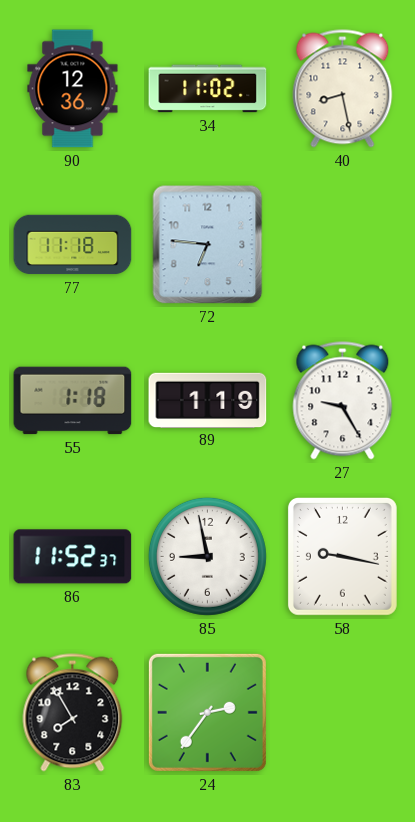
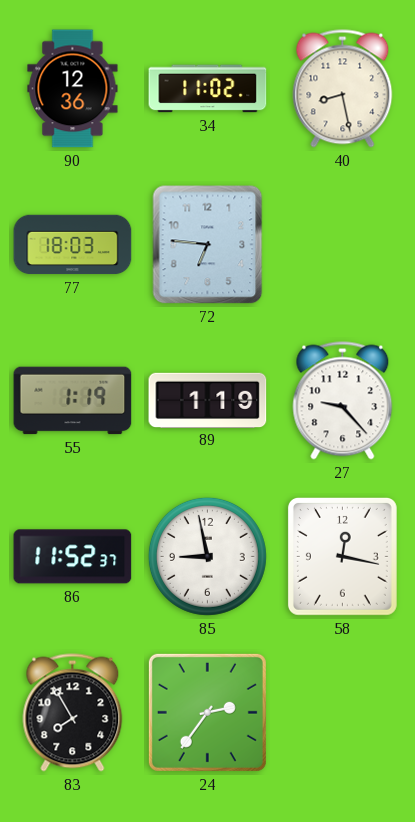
77: 11:18 -> 18:03 (73, 245)
55: 1:18 -> 1:19 (73, 401)
27: 9:25 -> 9:23 (343, 401)
58: 9:17 -> 12:17 (342, 556)
